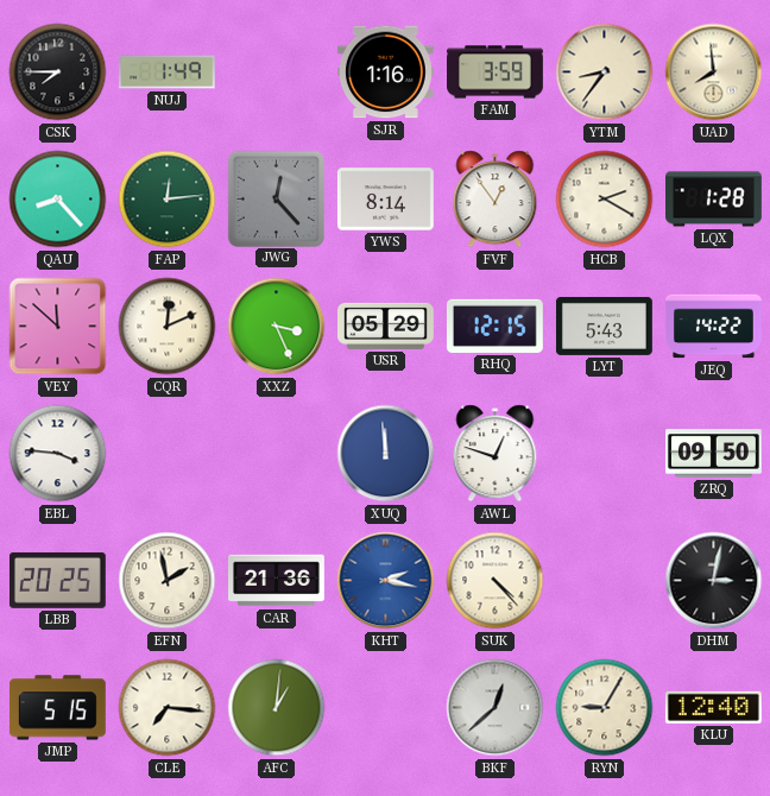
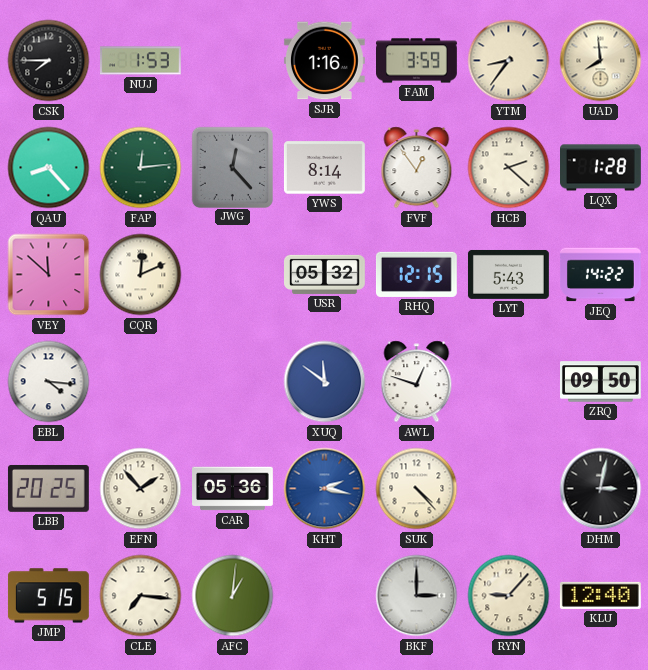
NUJ: 1:49 -> 1:53 (140, 61)
HCB: 2:20 -> 2:22 (509, 168)
XXZ: 3:26 -> none (277, 327)
USR: 05:29 -> 05:32 (325, 274)
EBL: 3:46 -> 4:16 (49, 382)
XUQ: 11:59 -> 11:51 (325, 382)
EFN: 1:58 -> 1:53 (141, 489)
CAR: 21:36 -> 05:36 (233, 489)
BKF: 12:38 -> 3:00 (417, 596)
RYN: 9:05 -> 9:07 (509, 596)
